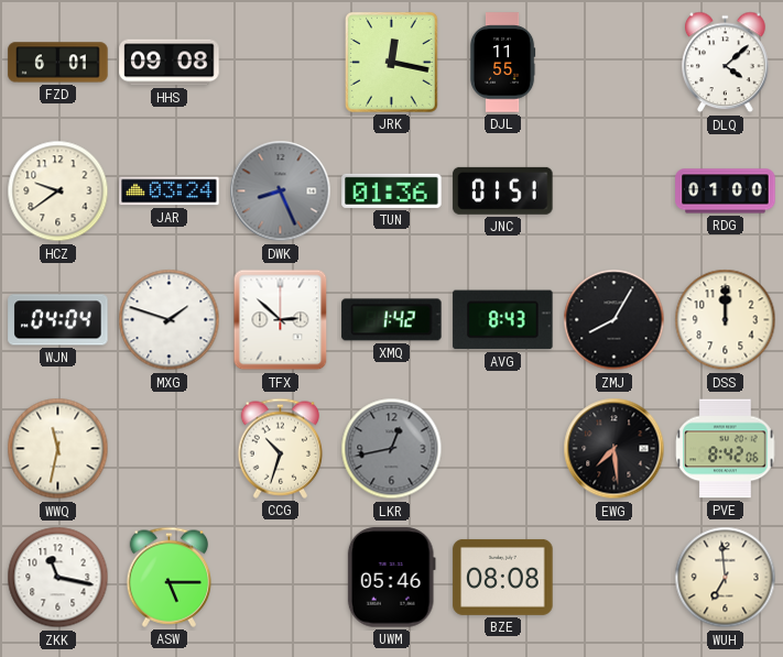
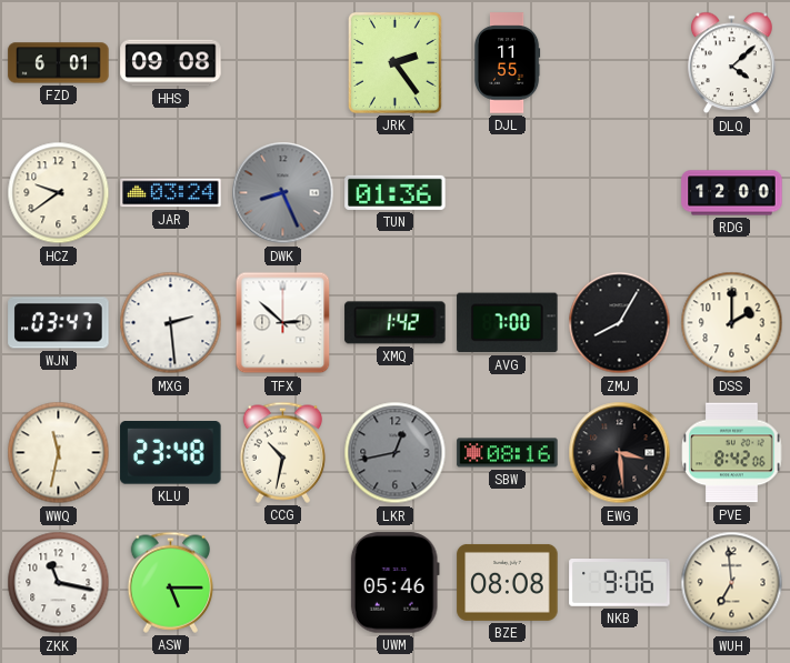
JRK: 12:17 -> 2:24 (394, 62)
JNC: 01:51 -> none (503, 190)
RDG: 01:00 -> 12:00 (732, 193)
WJN: 04:04 -> 03:47 (59, 323)
MXG: 1:48 -> 2:29 (171, 323)
AVG: 8:43 -> 7:00 (508, 323)
DSS: 12:00 -> 2:00 (732, 323)
KLU: none -> 23:48 (171, 453)
CCG: 10:33 -> 10:32 (282, 452)
SBW: none -> 08:16 (508, 453)
EWG: 7:29 -> 3:29 (620, 453)
NKB: none -> 9:06 (620, 583)
